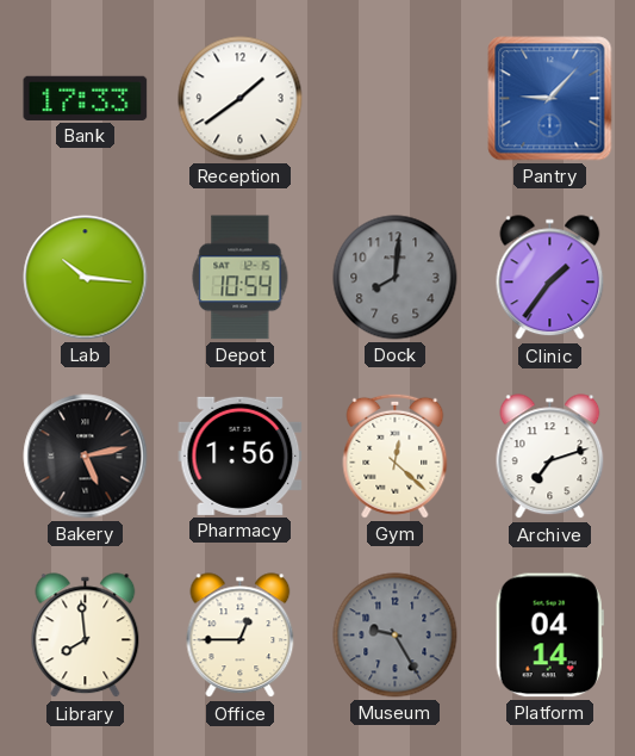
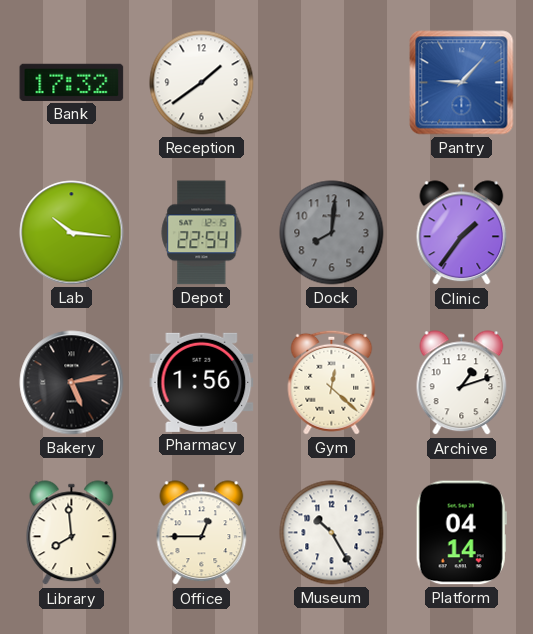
Bank: 17:33 -> 17:32 (72, 82)
Depot: 10:54 -> 22:54 (202, 233)
Archive: 7:12 -> 1:12 (462, 383)
Museum: 9:25 -> 10:25 (332, 533)
Museum dial: grey -> white (332, 533)
